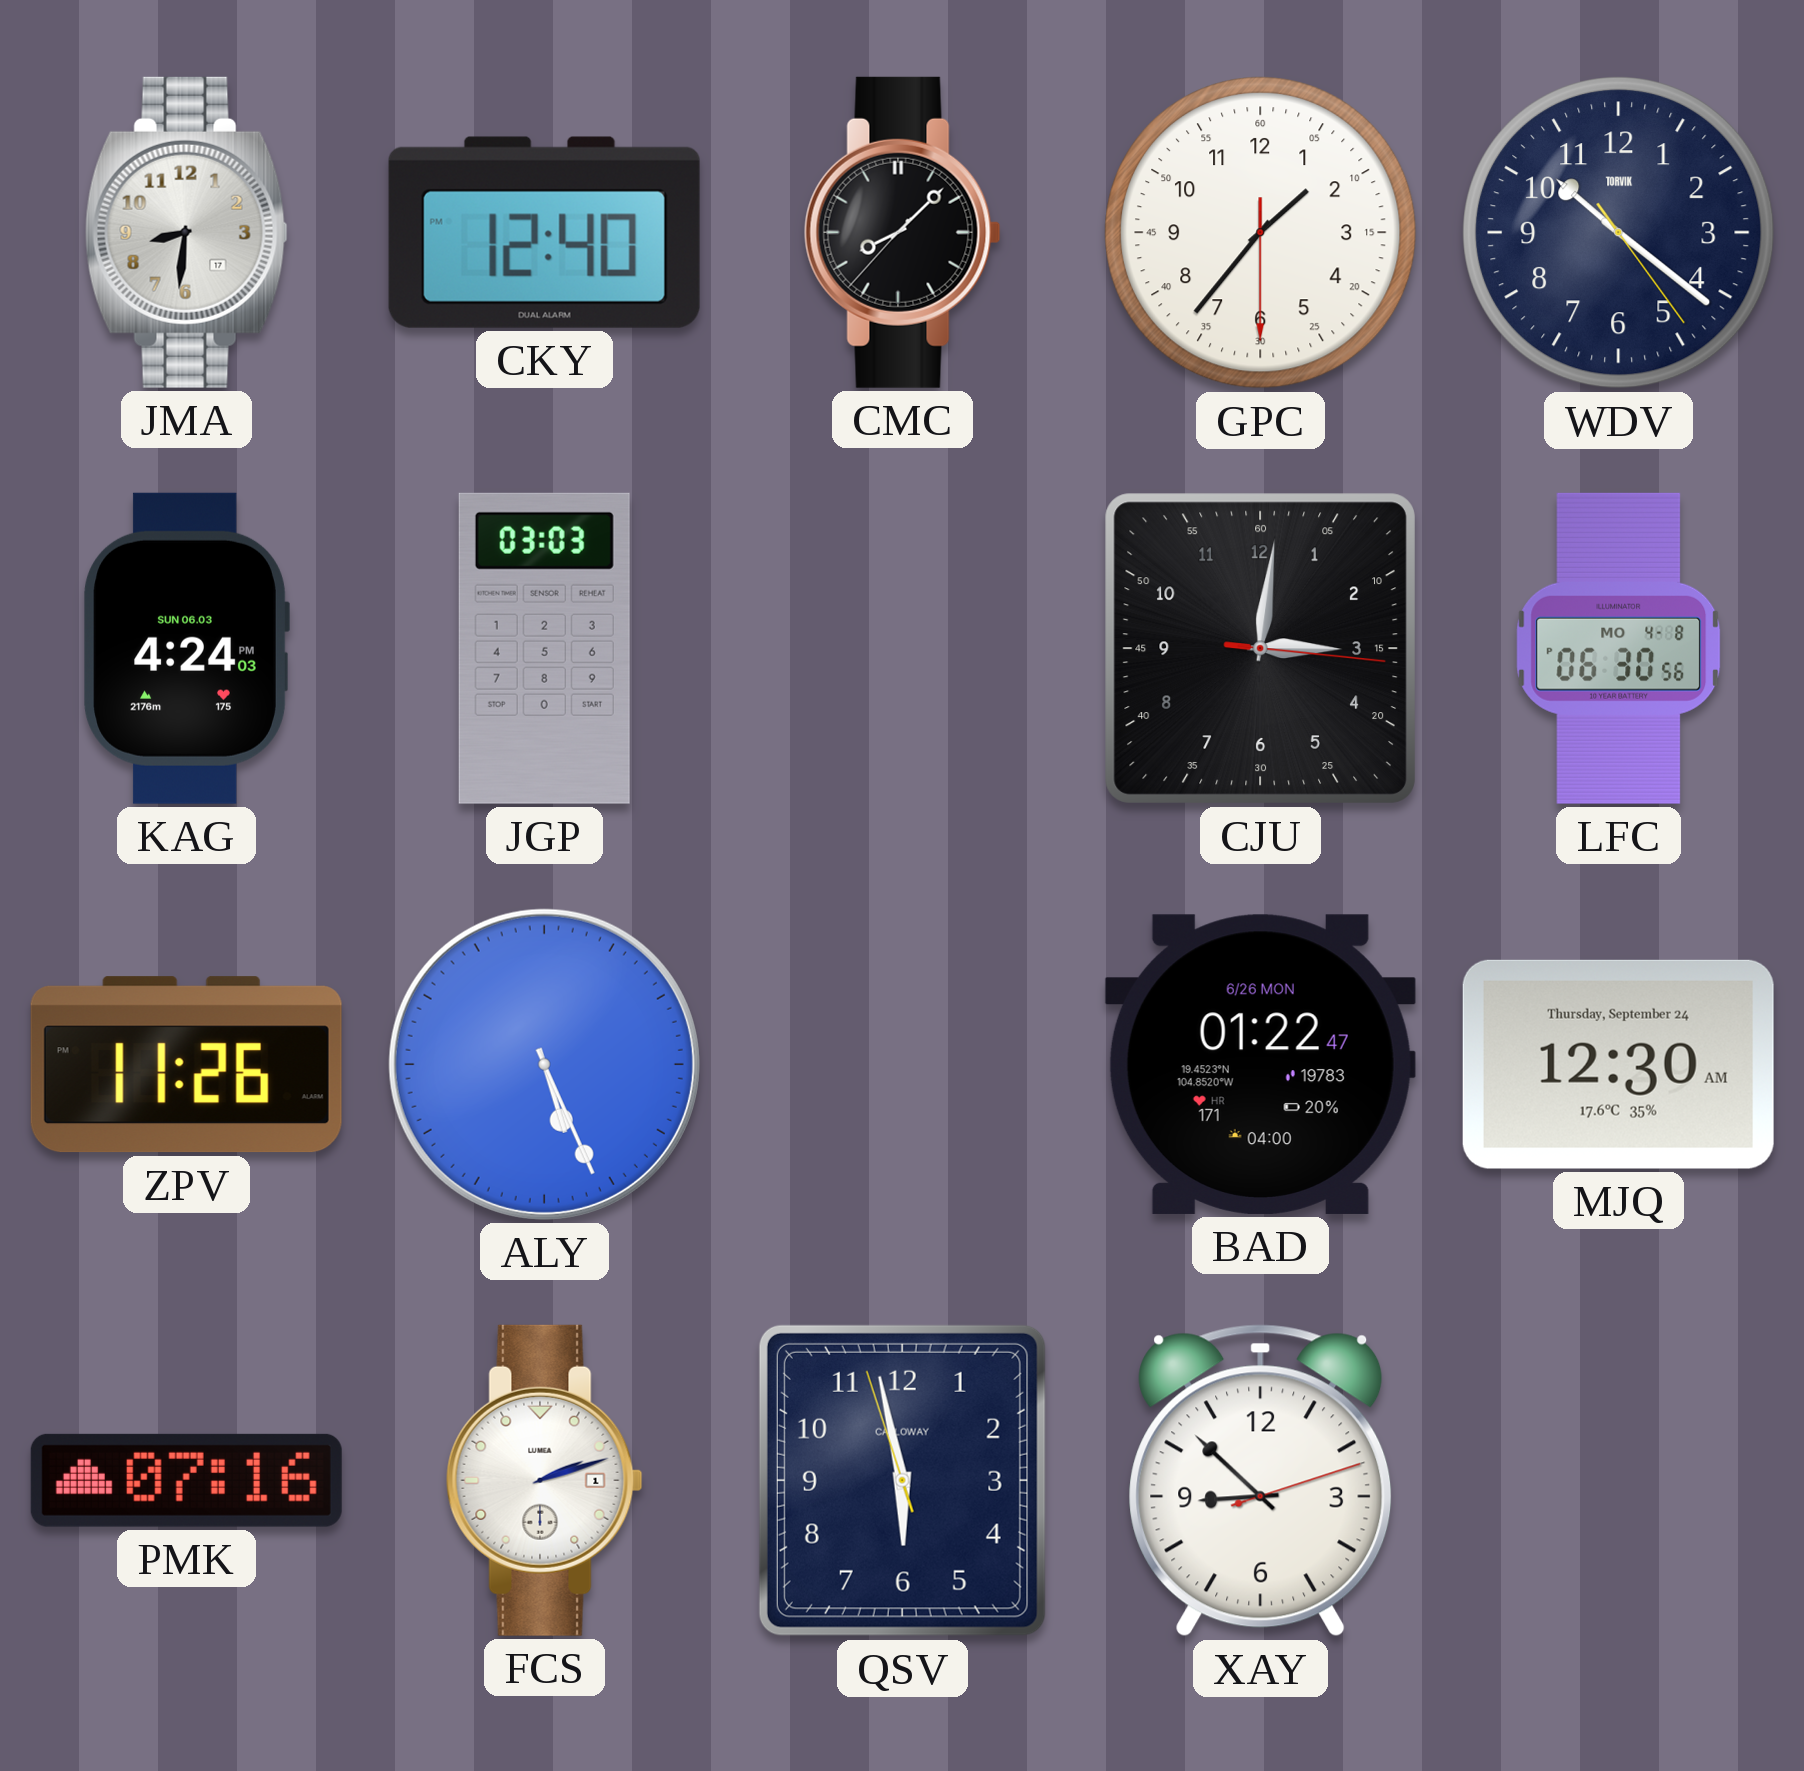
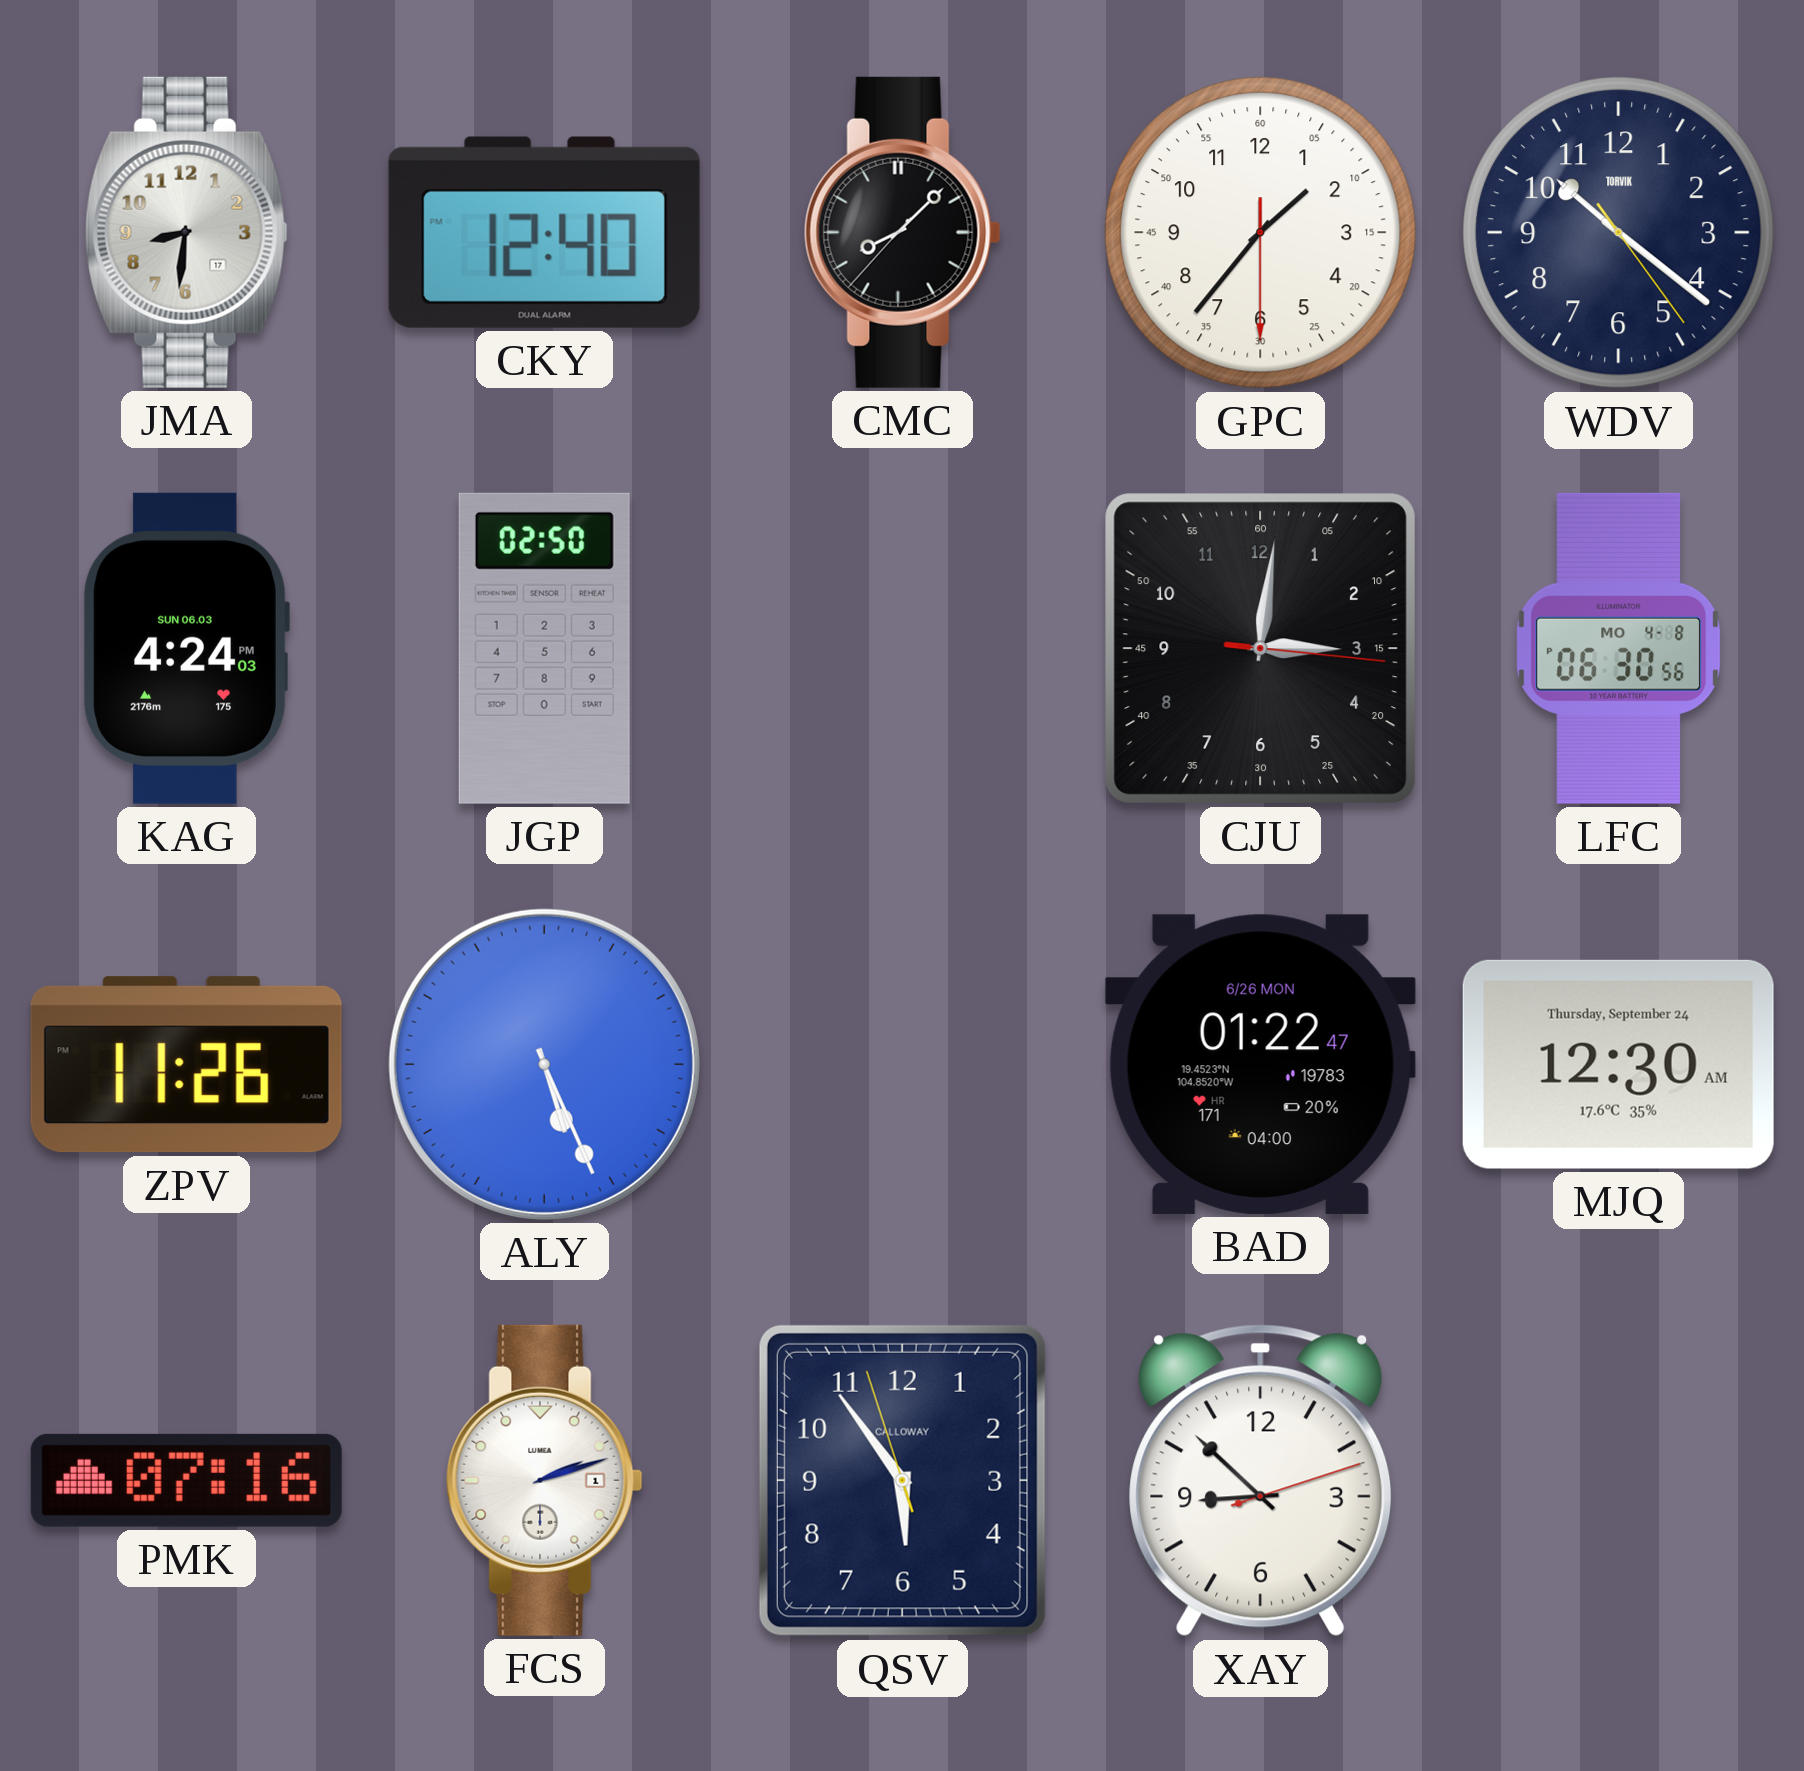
JGP: 03:03 -> 02:50 (544, 648)
QSV: 5:57 -> 5:53 (902, 1480)
